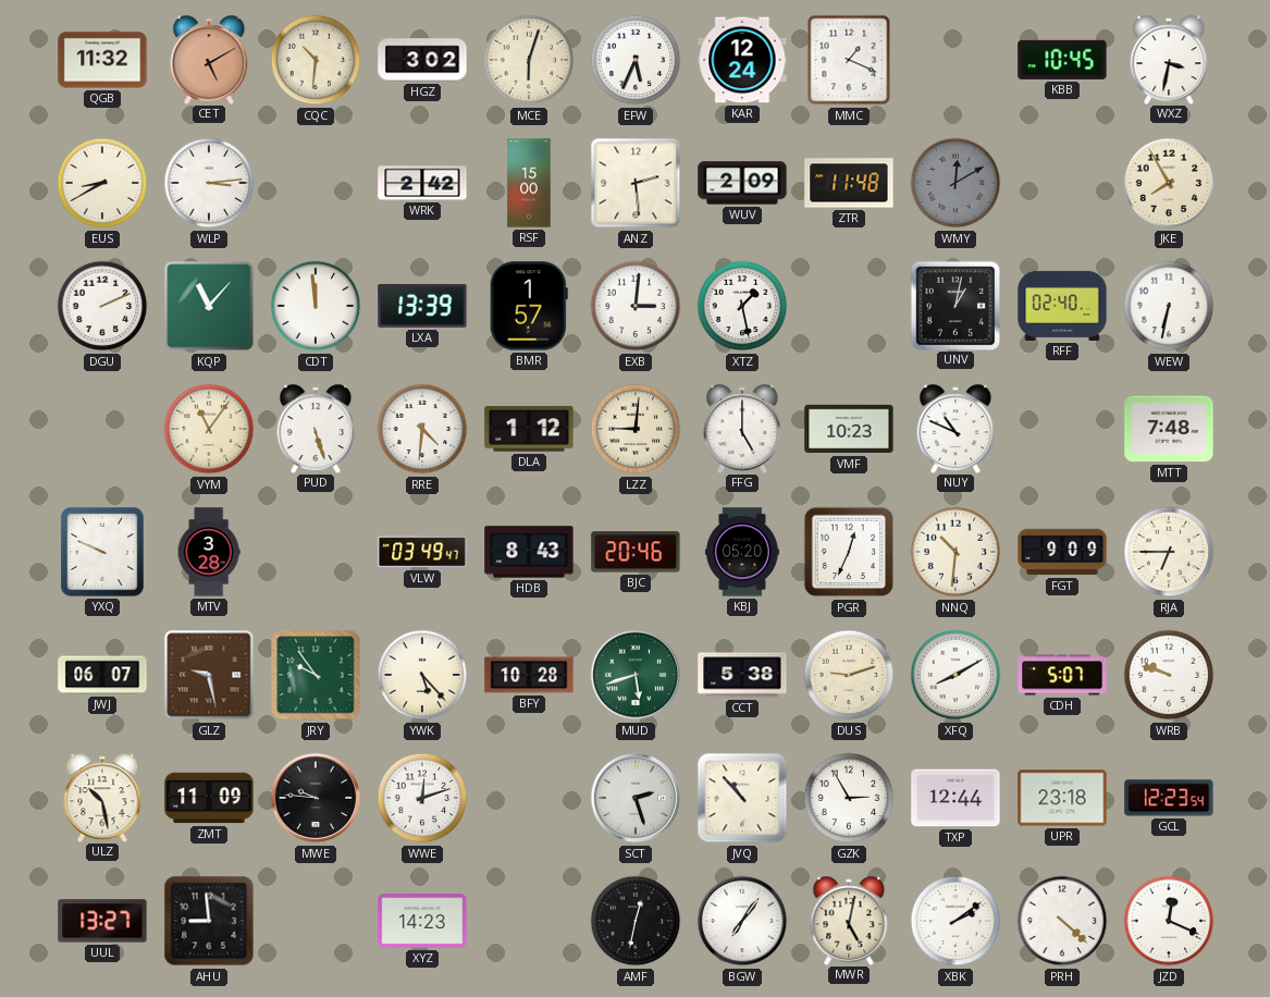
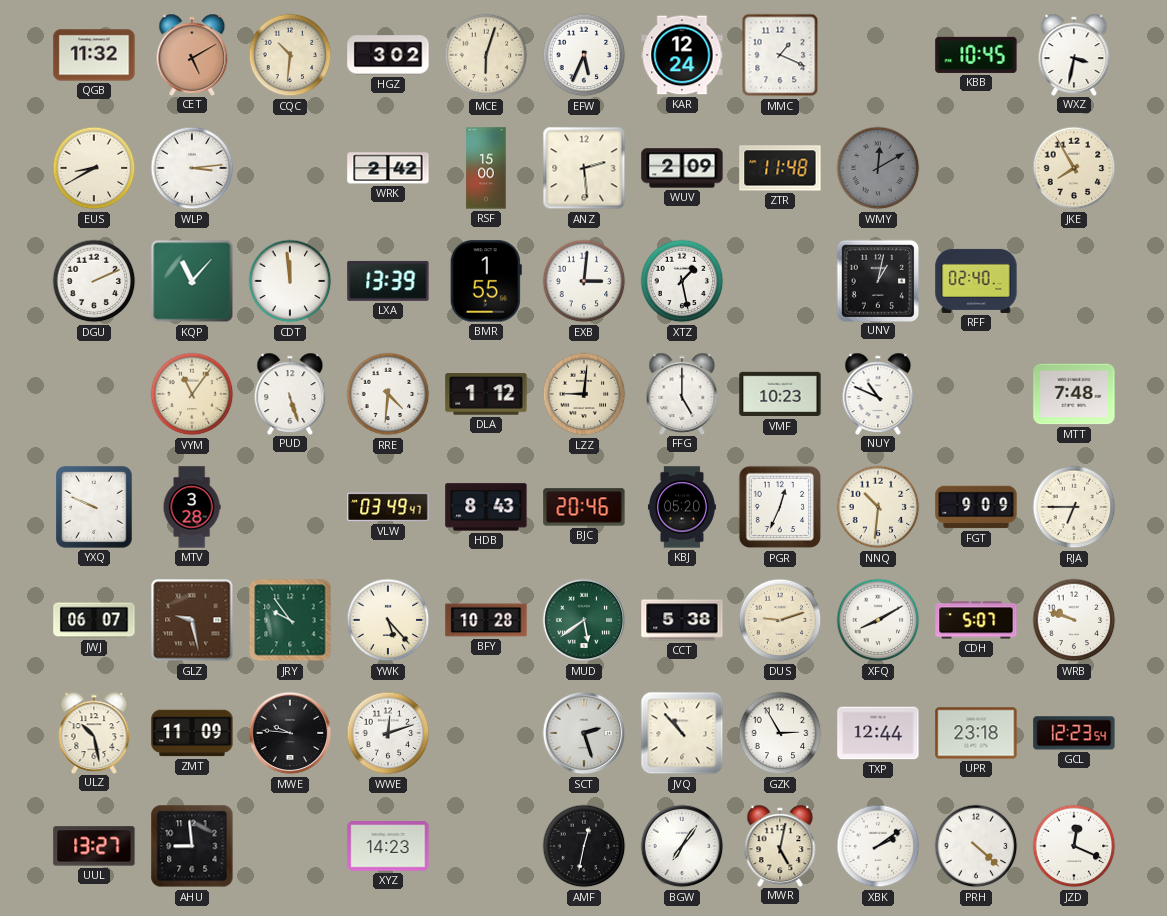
BMR: 1:57 -> 1:55 (486, 281)
WEW: 6:32 -> none (1169, 306)
MUD: 5:42 -> 5:39 (584, 620)
